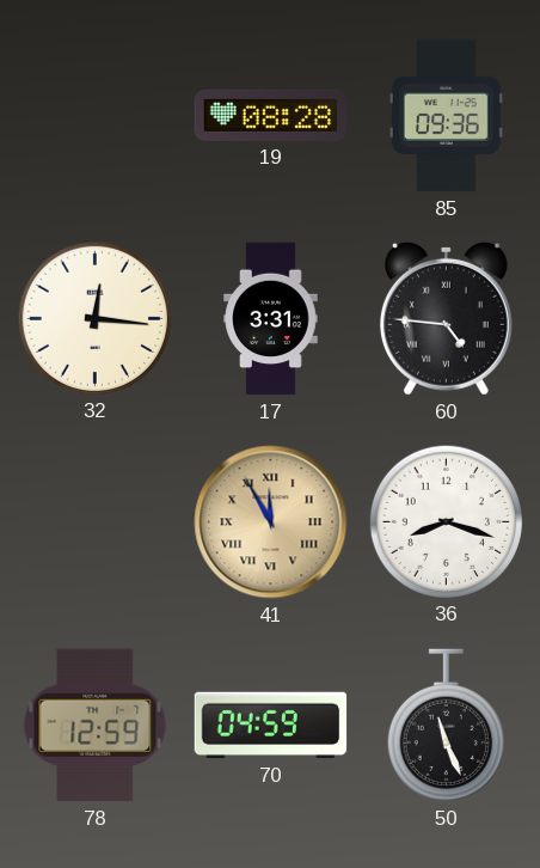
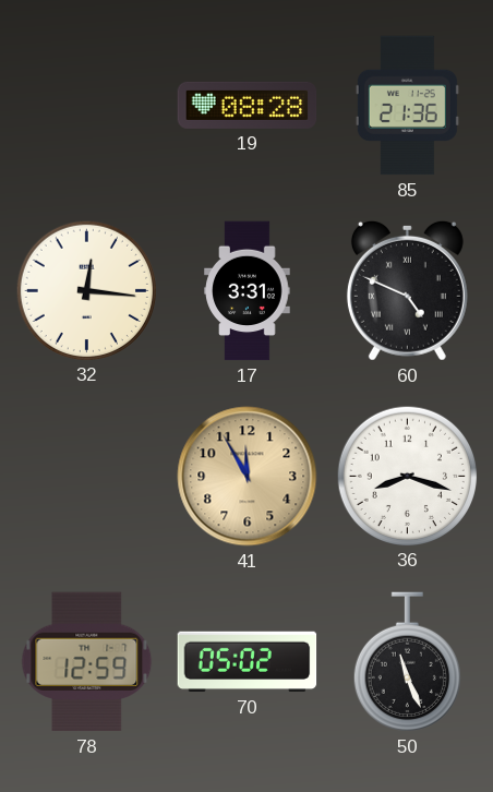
85: 09:36 -> 21:36 (407, 106)
60: 4:46 -> 4:49 (407, 290)
41 numerals: Roman -> Arabic (248, 477)
70: 04:59 -> 05:02 (248, 662)
